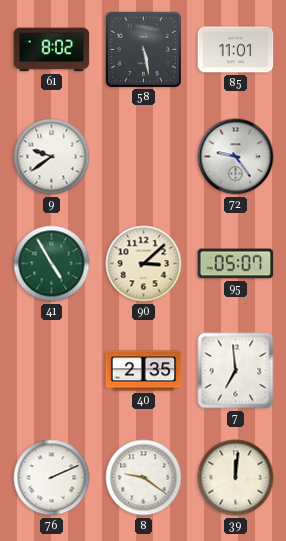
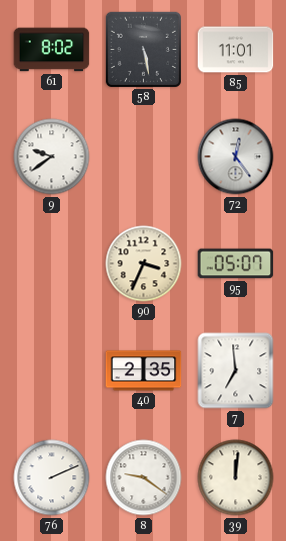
72: 9:24 -> 12:24 (236, 157)
41: 4:55 -> none (52, 264)
90: 3:08 -> 3:34 (144, 264)
